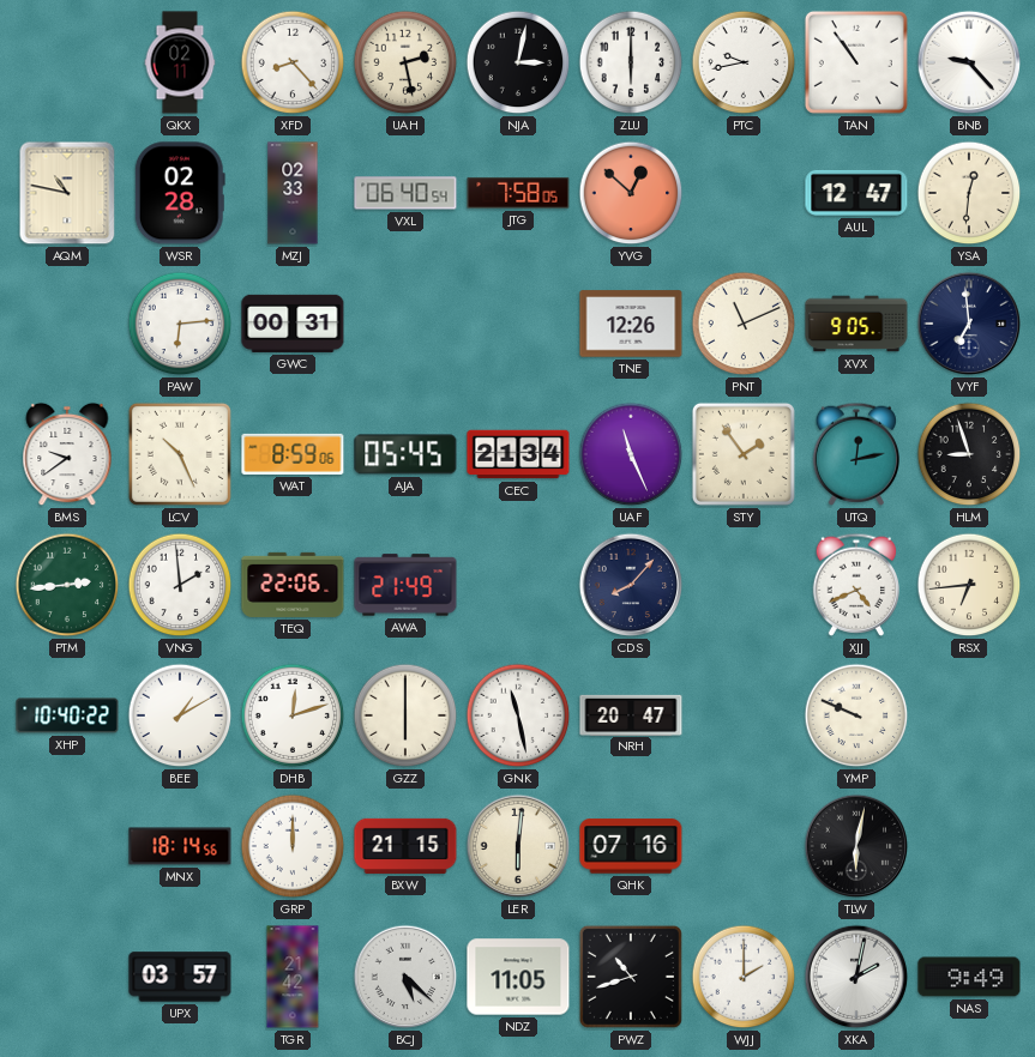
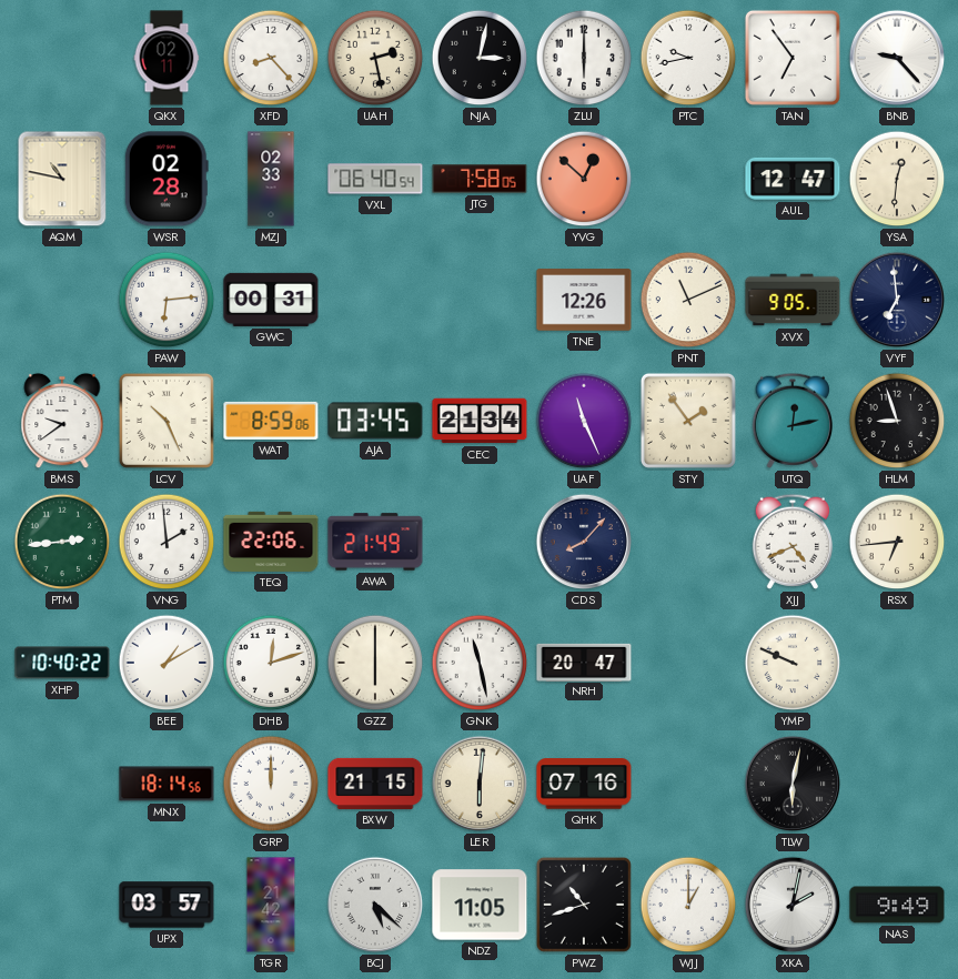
TAN: 10:54 -> 6:54 (793, 58)
AJA: 05:45 -> 03:45 (375, 421)
WJJ: 2:00 -> 1:00 (688, 905)
